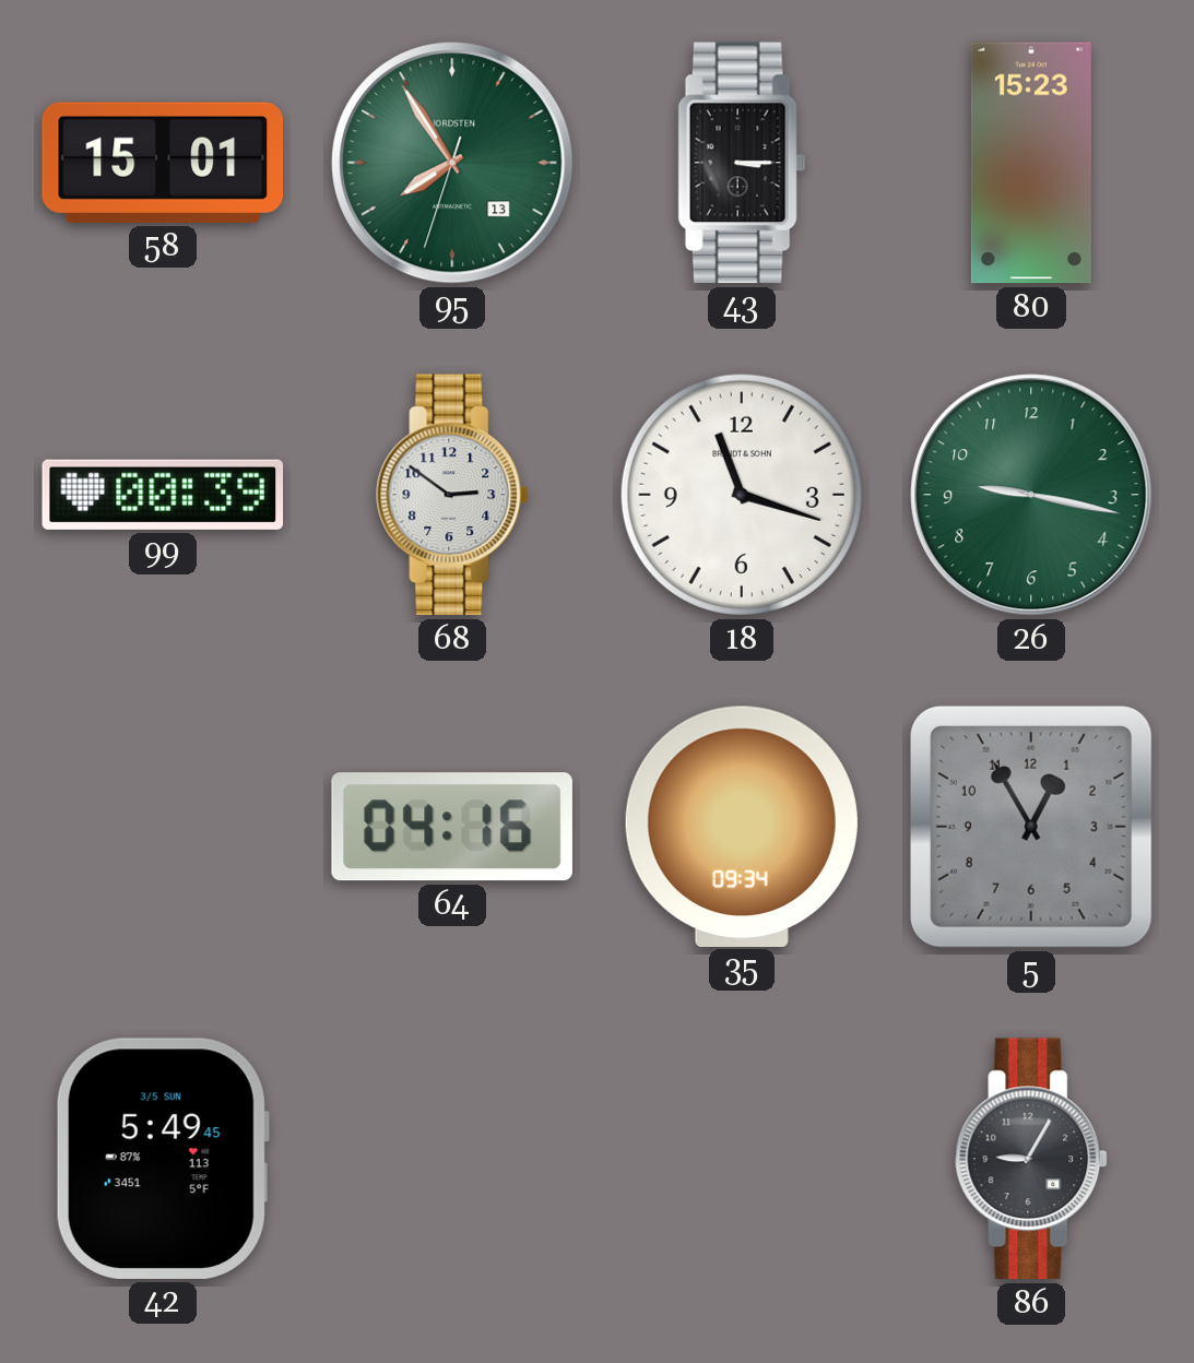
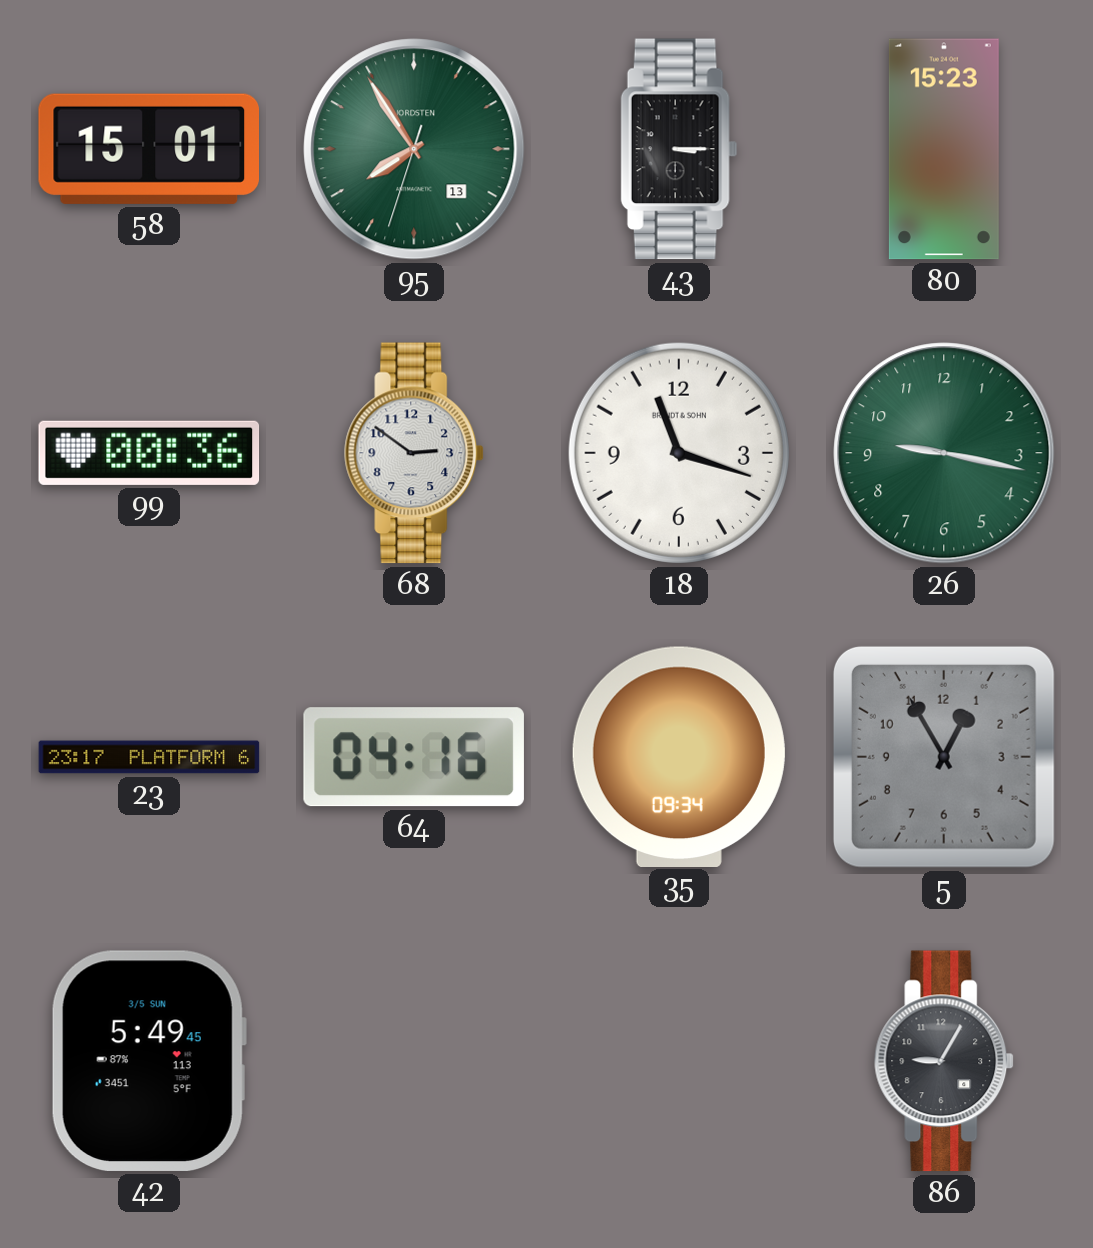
99: 00:39 -> 00:36 (149, 453)
23: none -> 23:17 (149, 757)
